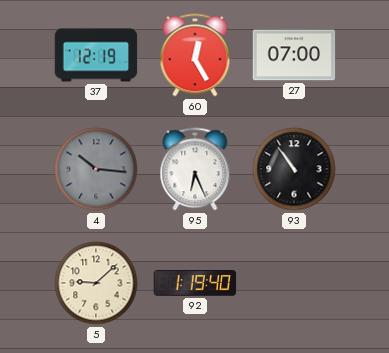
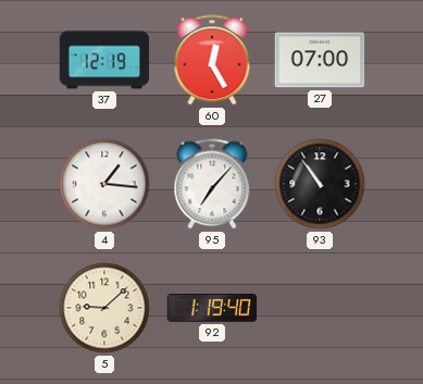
4: 10:16 -> 1:16 (104, 184)
4 dial: grey -> white (104, 184)
95: 6:26 -> 7:07 (212, 184)
